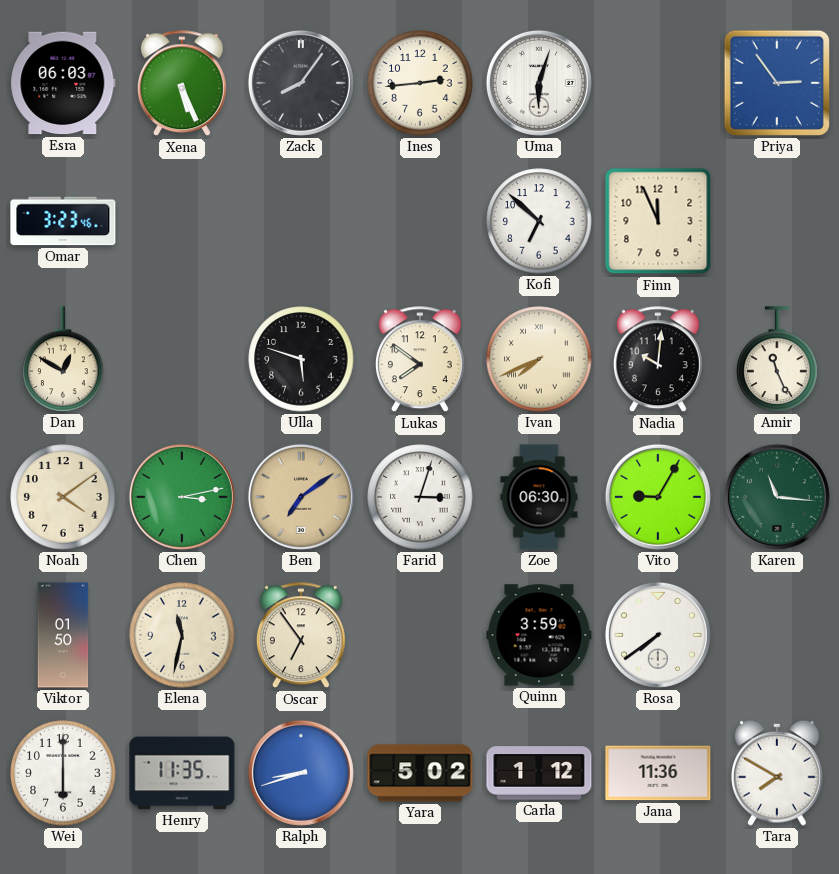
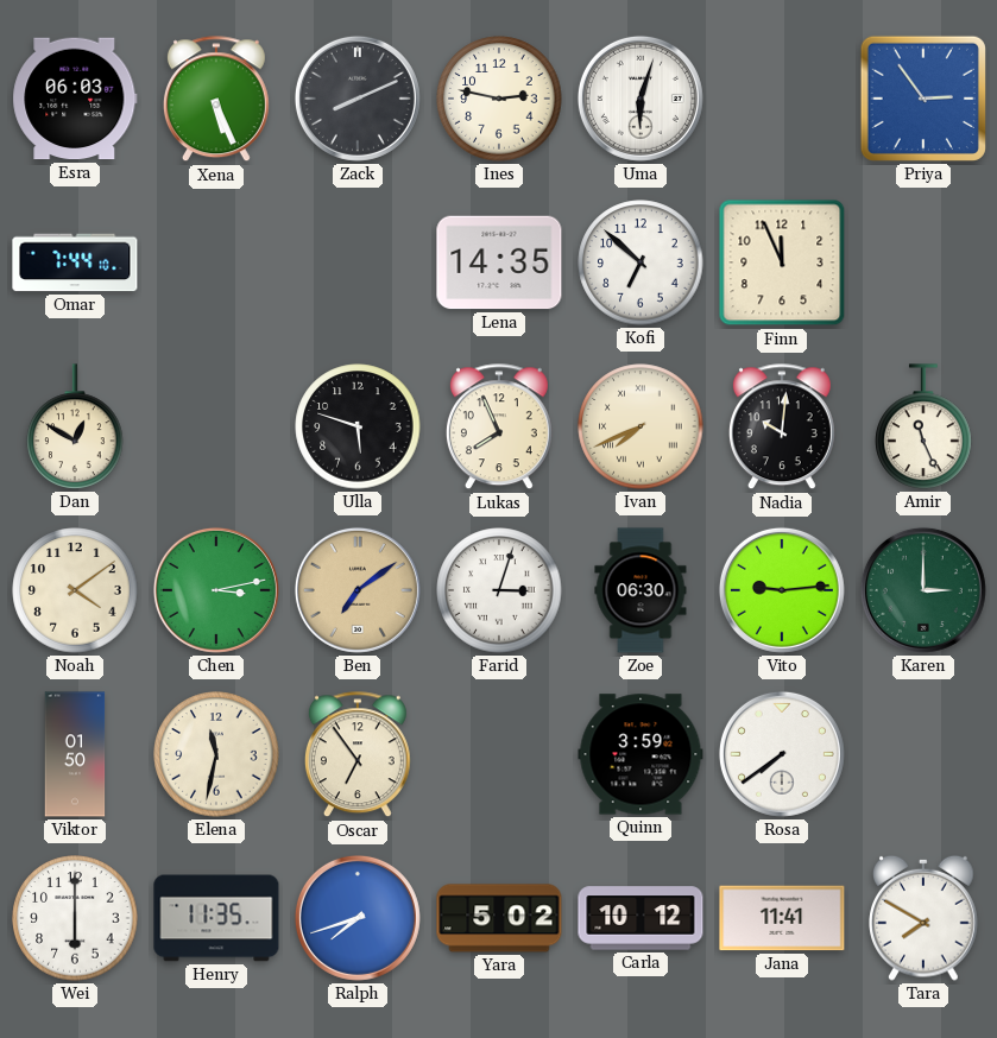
Zack: 8:06 -> 8:11 (358, 99)
Ines: 2:44 -> 2:47 (499, 99)
Omar: 3:23 -> 7:44 (75, 262)
Lena: none -> 14:35 (499, 262)
Lukas: 7:51 -> 7:56 (499, 428)
Vito: 9:05 -> 9:14 (782, 590)
Karen: 11:16 -> 3:00 (923, 590)
Ralph: 8:42 -> 7:42 (358, 918)
Carla: 1:12 -> 10:12 (641, 918)
Jana: 11:36 -> 11:41 (782, 918)
